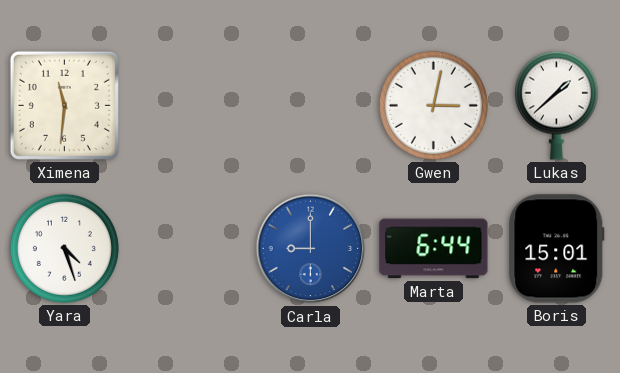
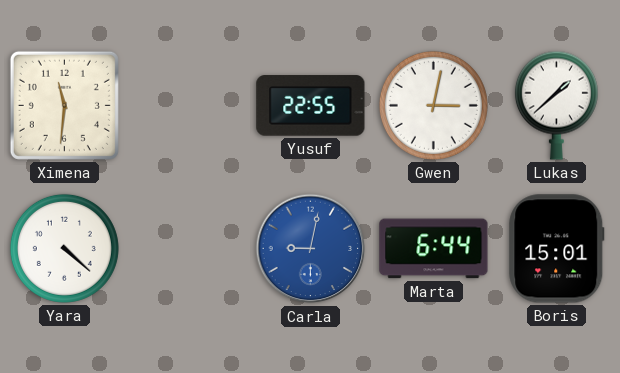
Yusuf: none -> 22:55 (311, 106)
Yara: 4:27 -> 4:22 (64, 248)
Carla: 9:00 -> 9:02 (311, 249)
